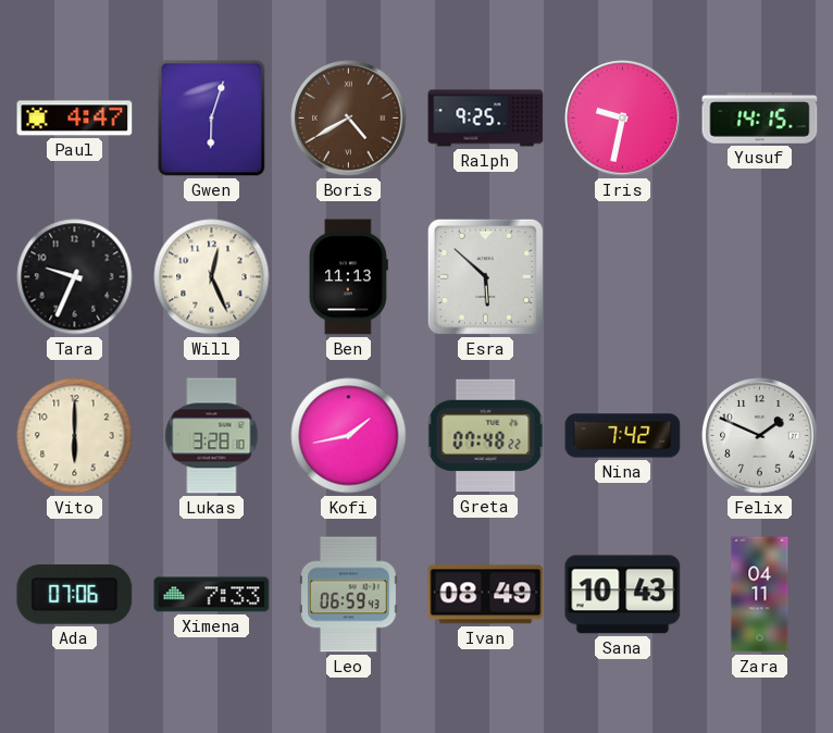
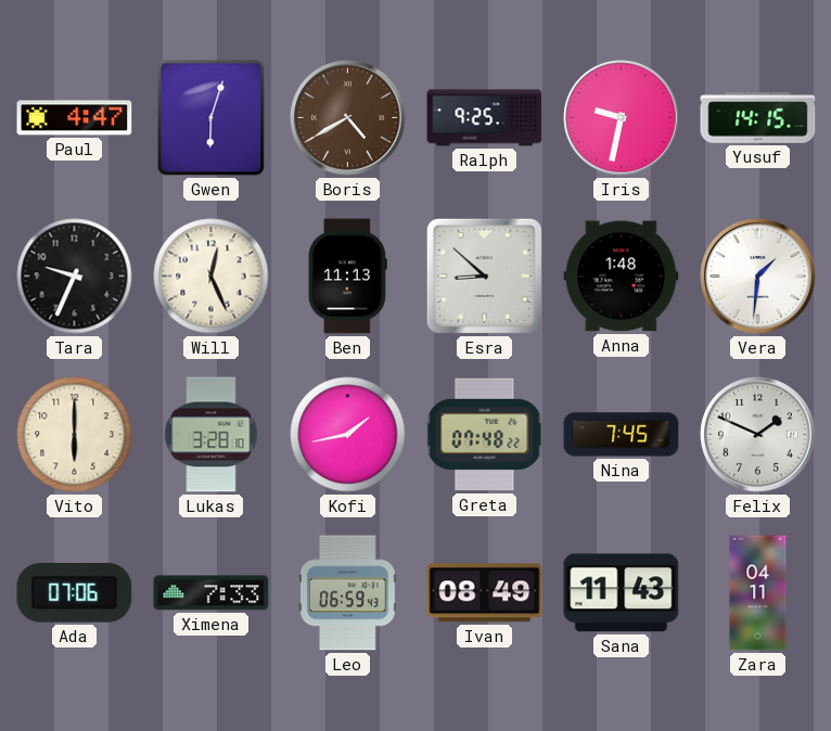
Esra: 5:52 -> 8:52 (484, 275)
Anna: none -> 1:48 (622, 277)
Vera: none -> 1:31 (758, 277)
Nina: 7:42 -> 7:45 (622, 435)
Sana: 10:43 -> 11:43 (622, 593)
